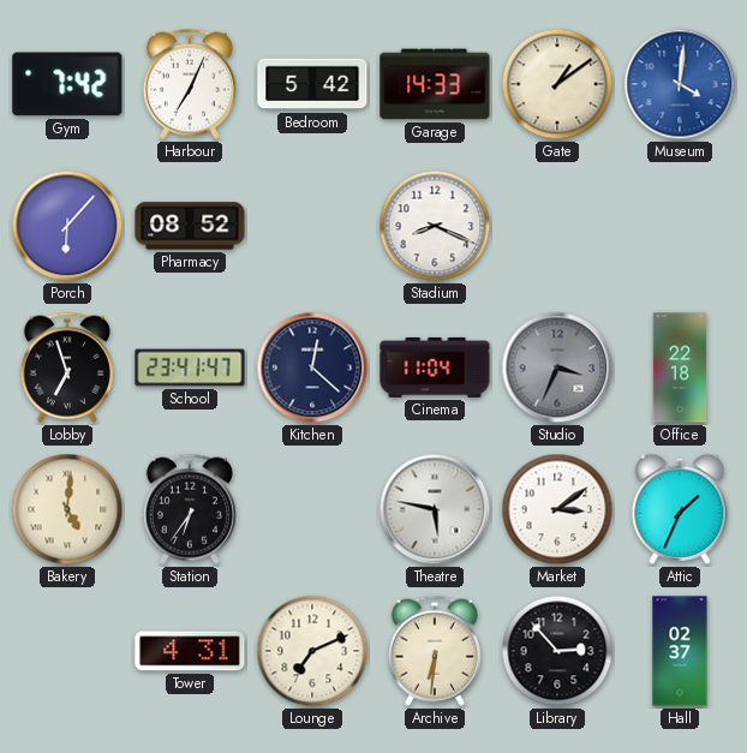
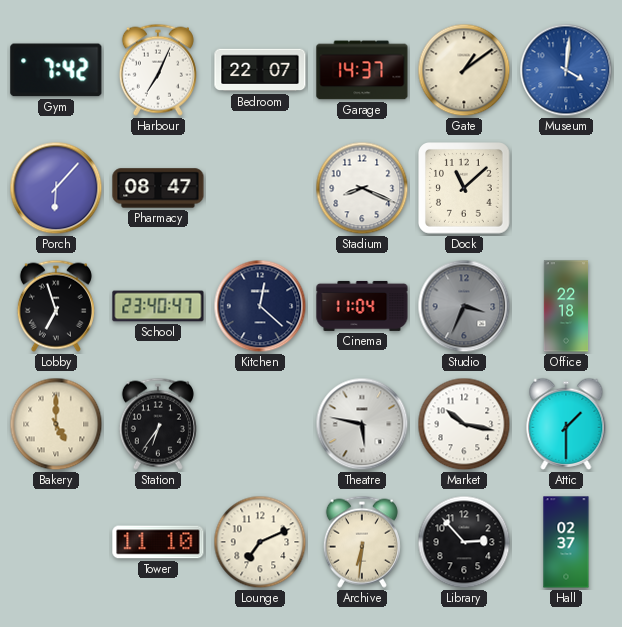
Bedroom: 5:42 -> 22:07 (260, 70)
Garage: 14:33 -> 14:37 (362, 70)
Pharmacy: 08:52 -> 08:47 (158, 188)
Dock: none -> 11:08 (465, 189)
School: 23:41 -> 23:40 (158, 306)
Bakery: 5:01 -> 5:00 (56, 424)
Market: 3:09 -> 10:17 (464, 424)
Attic: 1:34 -> 1:30 (566, 424)
Tower: 4:31 -> 11:10 (158, 542)
